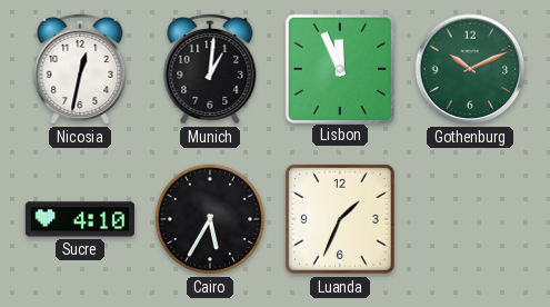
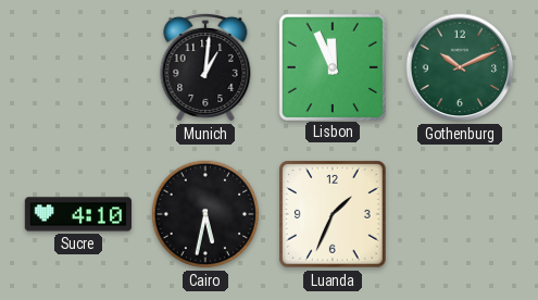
Nicosia: 12:32 -> none (80, 69)
Cairo: 5:35 -> 5:32 (205, 214)
